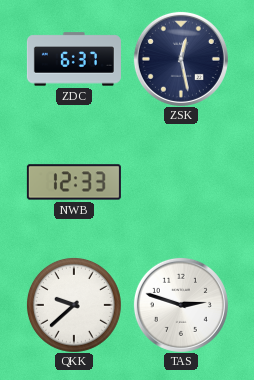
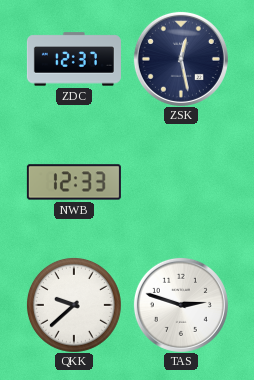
ZDC: 6:37 -> 12:37 (74, 59)
